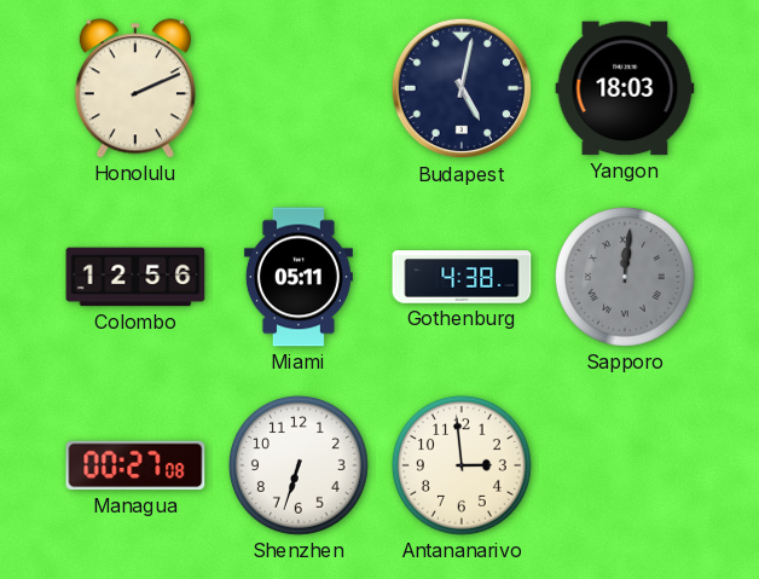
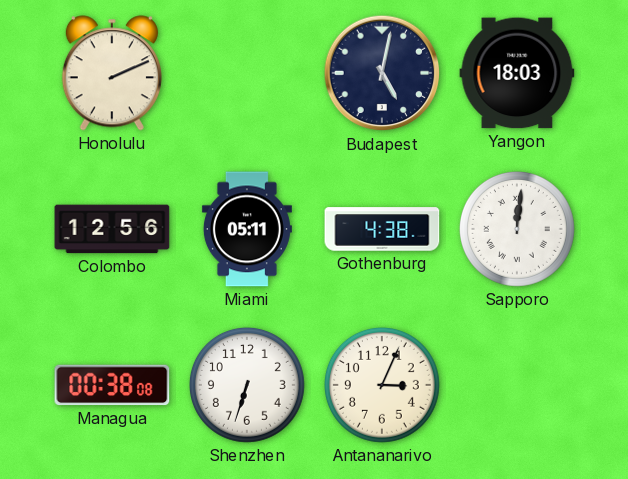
Sapporo dial: grey -> white (517, 229)
Managua: 00:27 -> 00:38 (112, 385)
Antananarivo: 2:59 -> 3:04 (382, 385)
